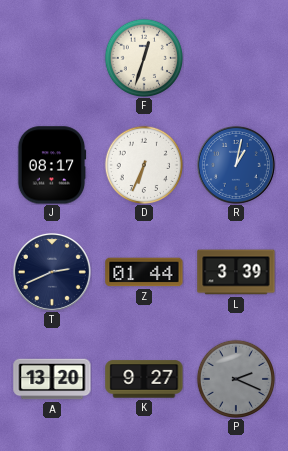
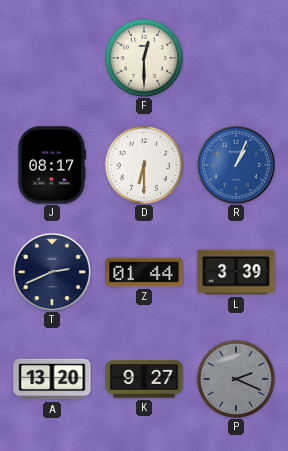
F: 12:33 -> 12:30 (143, 57)
D: 6:34 -> 6:30 (143, 164)
R: 1:02 -> 1:04 (236, 165)
